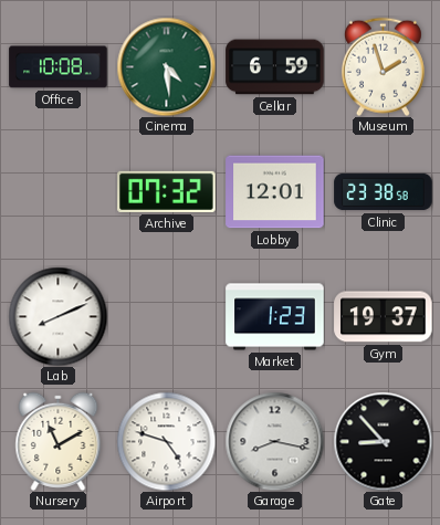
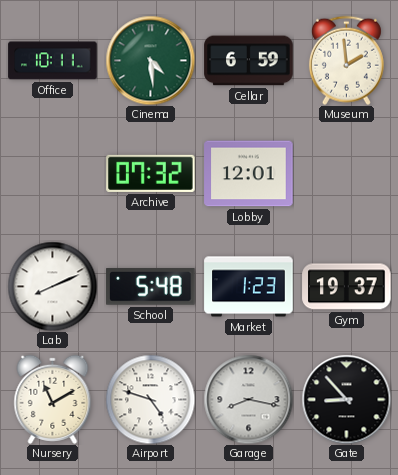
Office: 10:08 -> 10:11 (53, 61)
Museum: 1:57 -> 1:59 (346, 60)
Clinic: 23:38 -> none (384, 192)
School: none -> 5:48 (151, 287)
